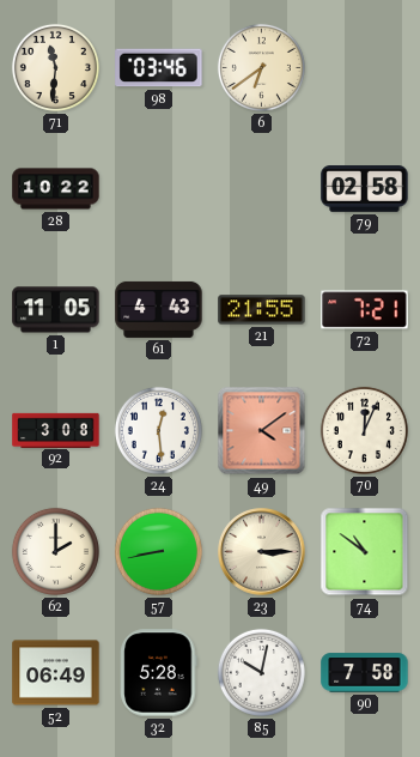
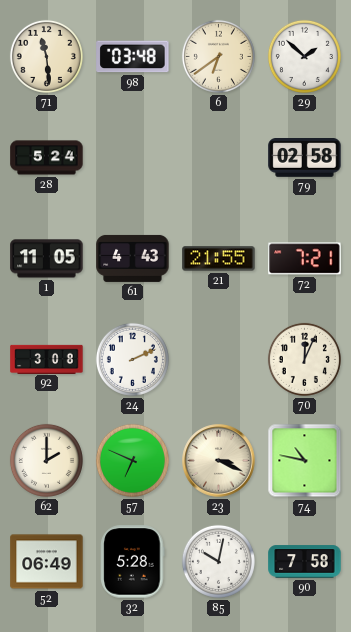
71: 11:31 -> 11:29 (46, 56)
98: 03:46 -> 03:48 (133, 57)
29: none -> 1:52 (304, 56)
28: 10:22 -> 5:24 (47, 158)
24: 12:29 -> 2:11 (132, 359)
49: 4:09 -> none (262, 431)
57: 8:43 -> 6:49 (132, 460)
23: 3:15 -> 3:19 (219, 461)
74: 10:51 -> 10:47 (305, 461)
